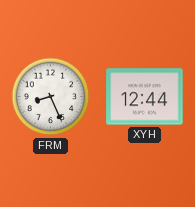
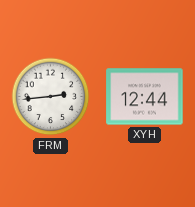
FRM: 8:26 -> 2:44 (51, 97)
